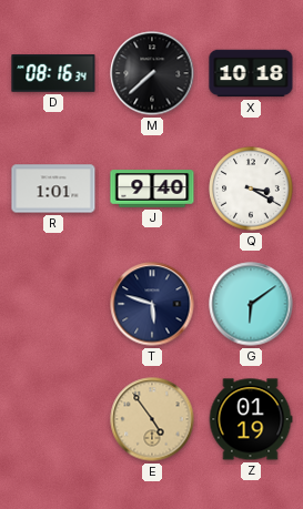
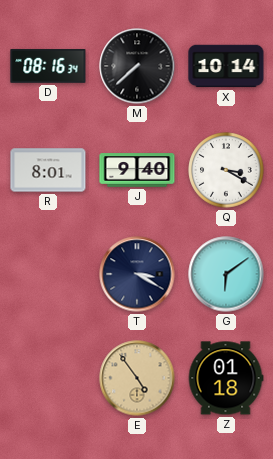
X: 10:18 -> 10:14 (226, 66)
R: 1:01 -> 8:01 (48, 170)
T: 5:48 -> 3:20 (137, 274)
Z: 01:19 -> 01:18 (226, 378)
